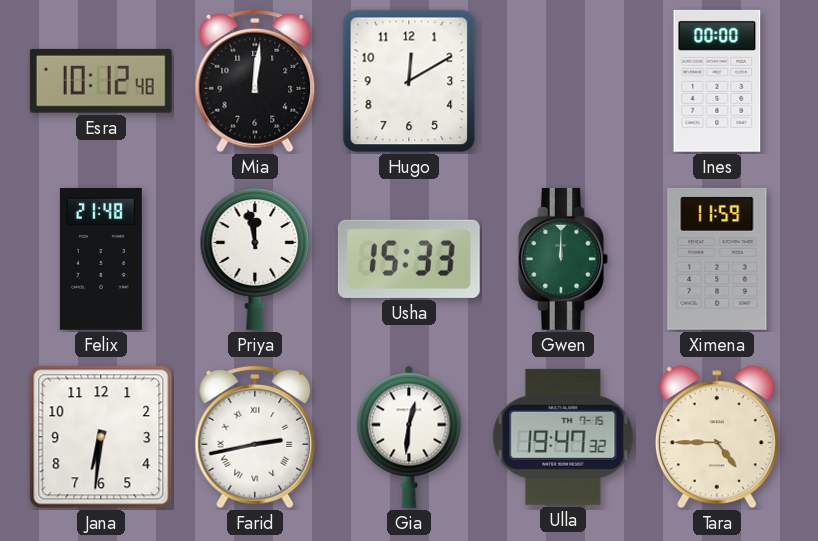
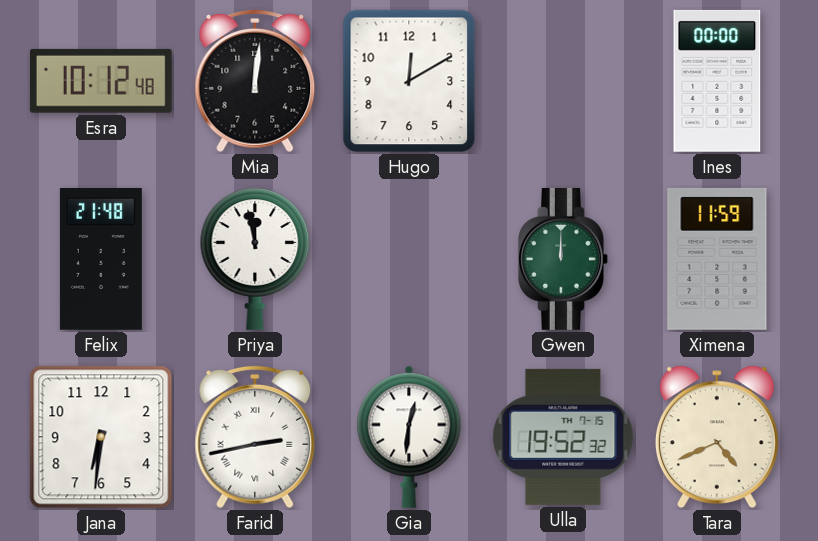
Usha: 15:33 -> none (409, 259)
Ulla: 19:47 -> 19:52 (563, 437)
Tara: 4:45 -> 4:41 (717, 437)
